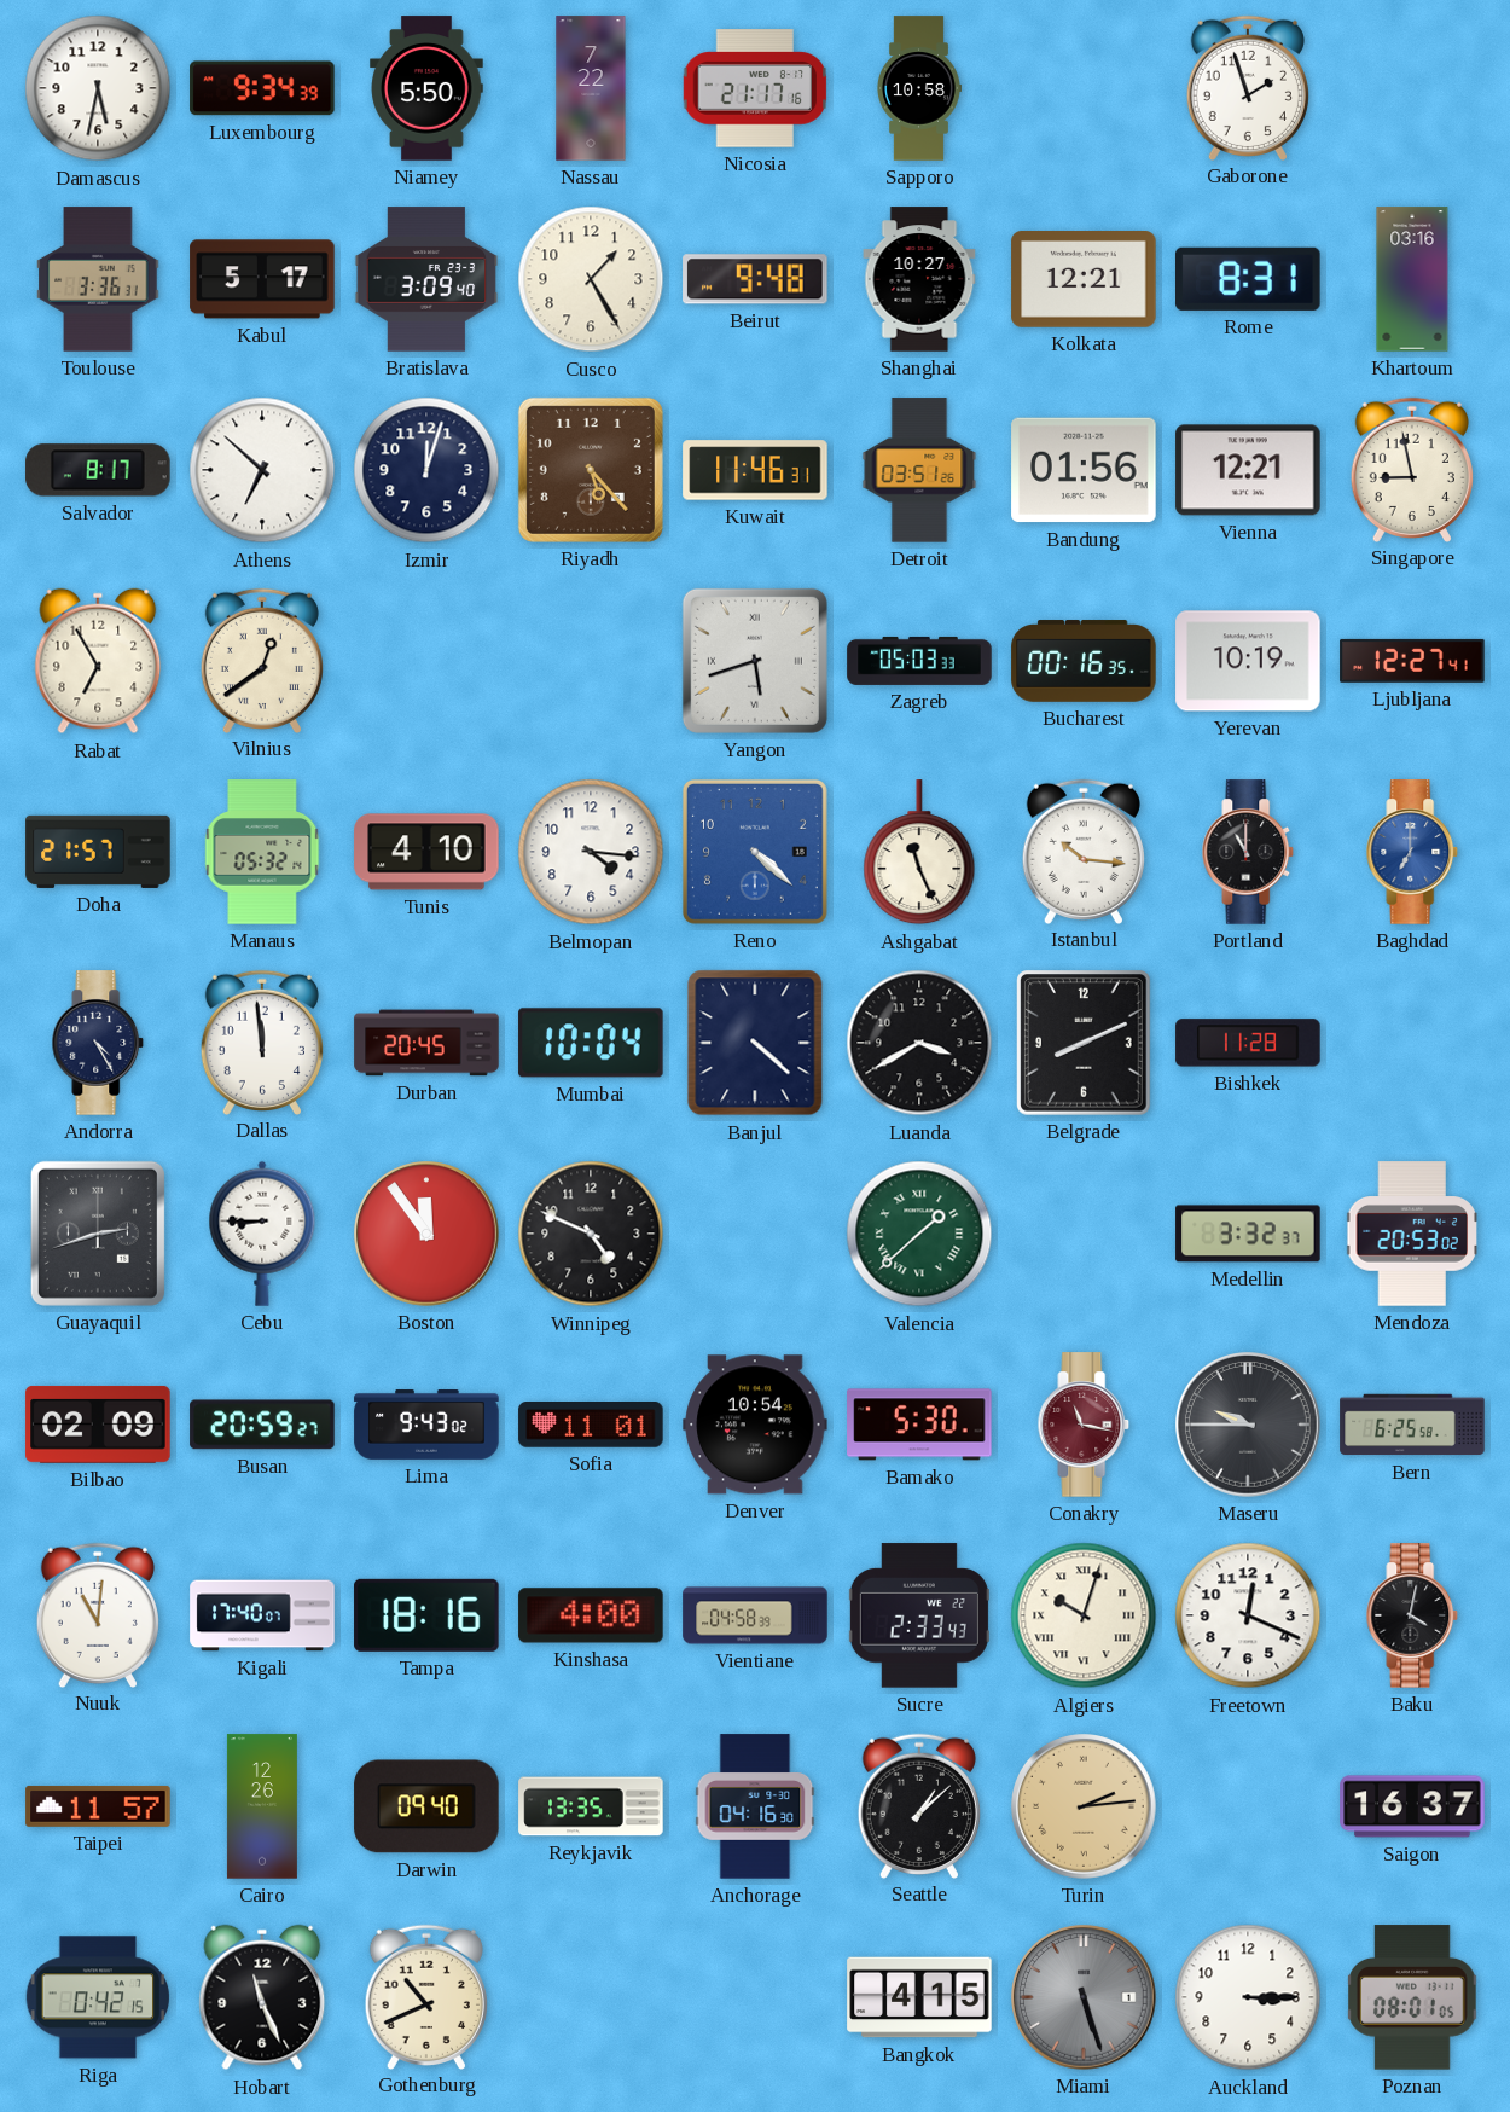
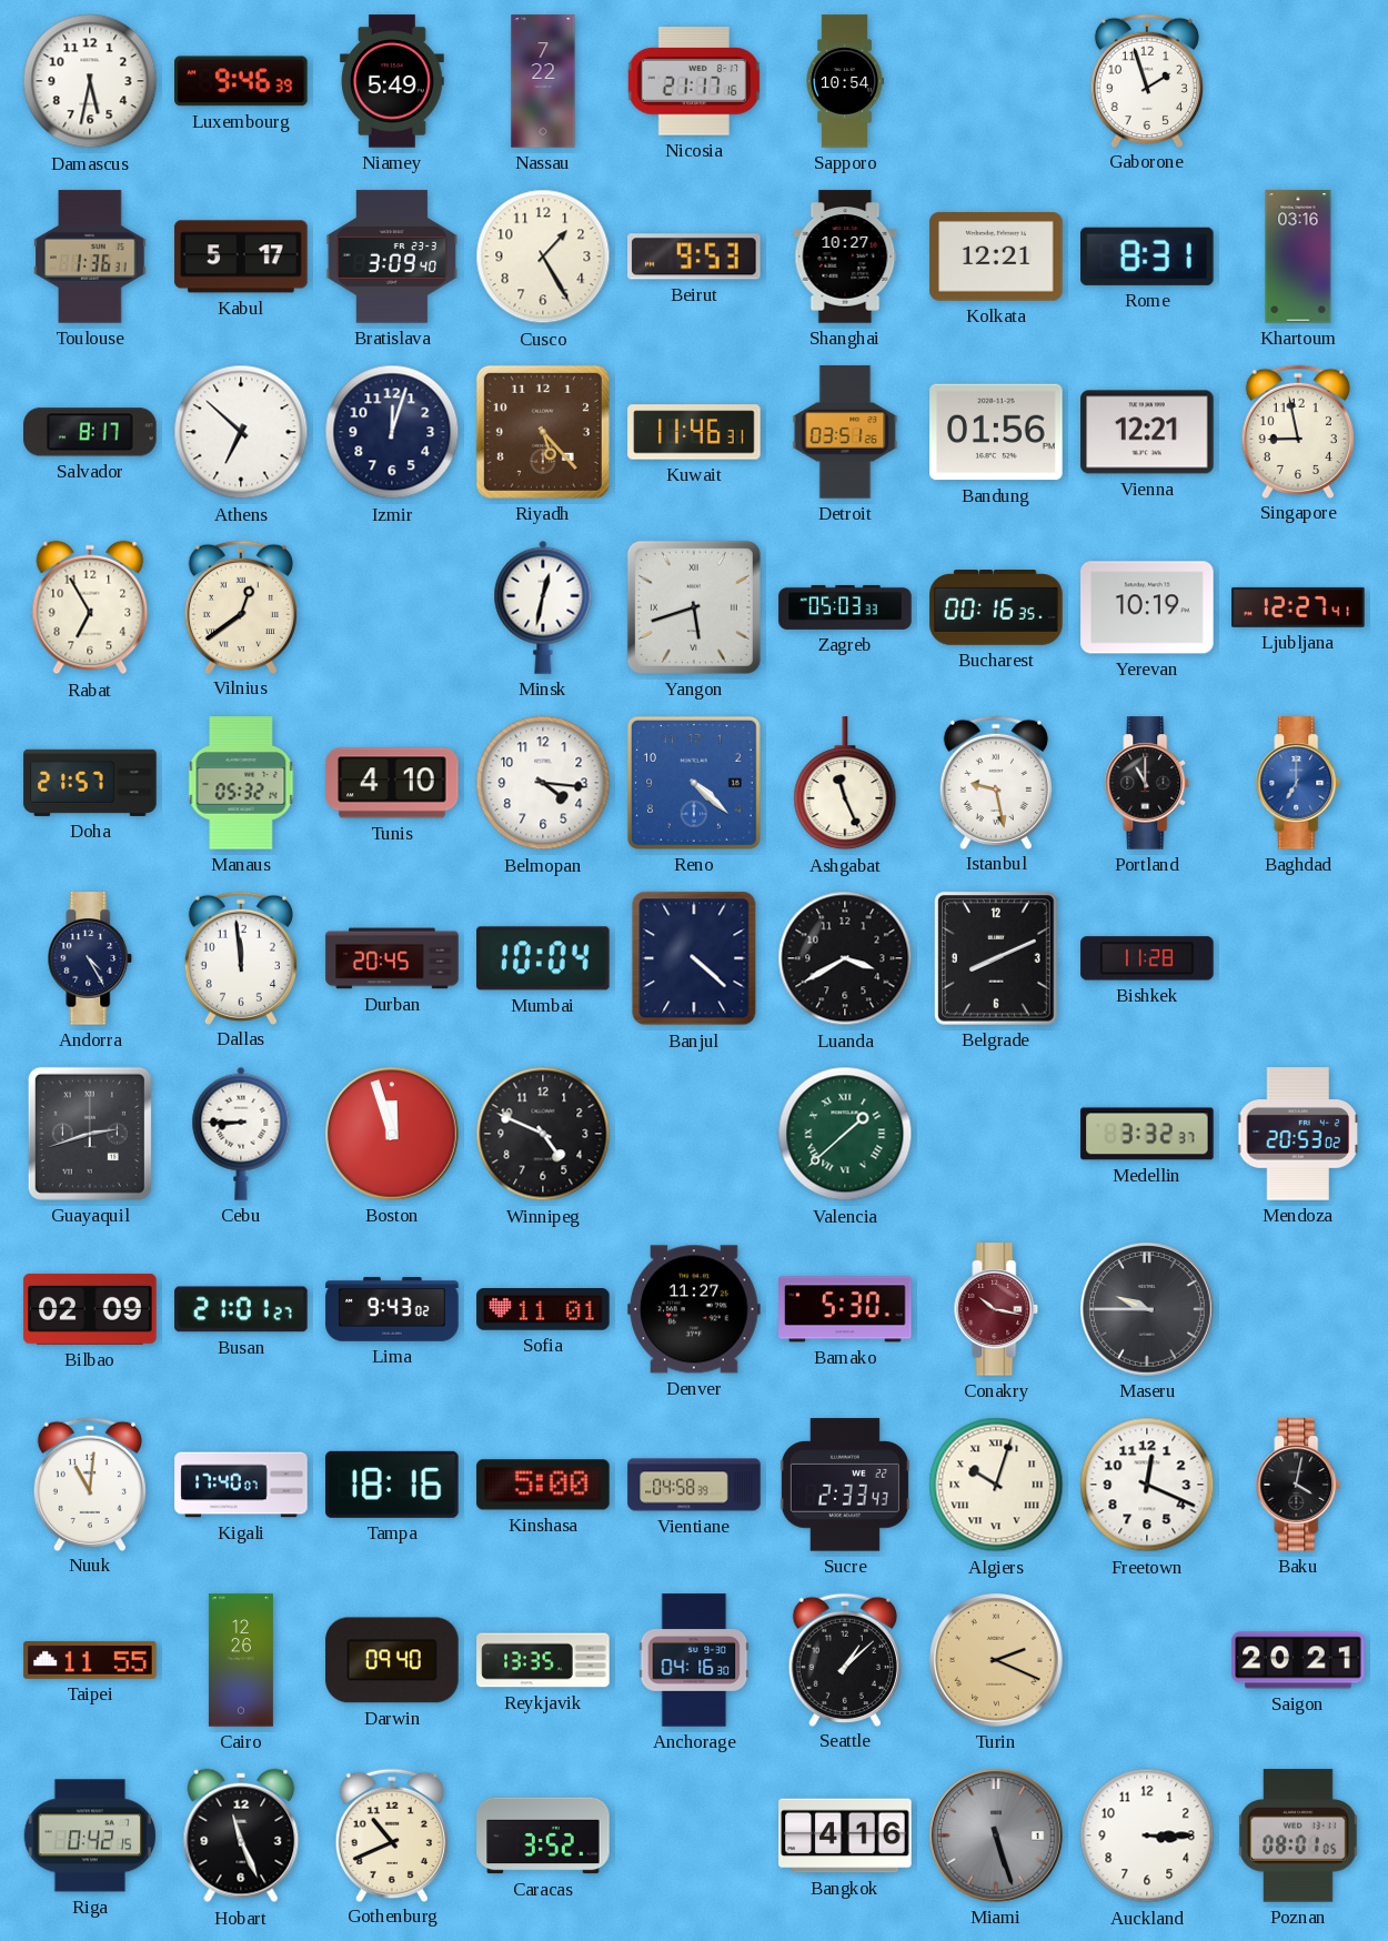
Luxembourg: 9:34 -> 9:46 (241, 81)
Niamey: 5:50 -> 5:49 (392, 81)
Sapporo: 10:58 -> 10:54 (845, 81)
Toulouse: 3:36 -> 1:36 (90, 257)
Beirut: 9:48 -> 9:53 (694, 257)
Minsk: none -> 12:32 (543, 607)
Istanbul: 10:16 -> 9:28 (996, 782)
Boston: 11:54 -> 11:57 (393, 1135)
Busan: 20:59 -> 21:01 (241, 1309)
Denver: 10:54 -> 11:27 (694, 1309)
Conakry: 11:17 -> 10:17 (996, 1309)
Bern: 6:25 -> none (1412, 1425)
Kinshasa: 4:00 -> 5:00 (543, 1485)
Taipei: 11:57 -> 11:55 (90, 1660)
Turin: 2:14 -> 2:19 (997, 1661)
Saigon: 16:37 -> 20:21 (1298, 1660)
Caracas: none -> 3:52 (543, 1836)
Bangkok: 4:15 -> 4:16 (845, 1836)
